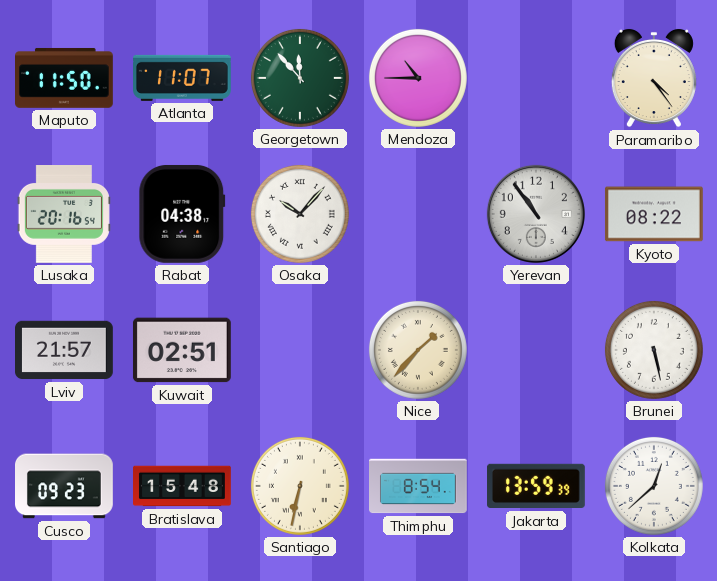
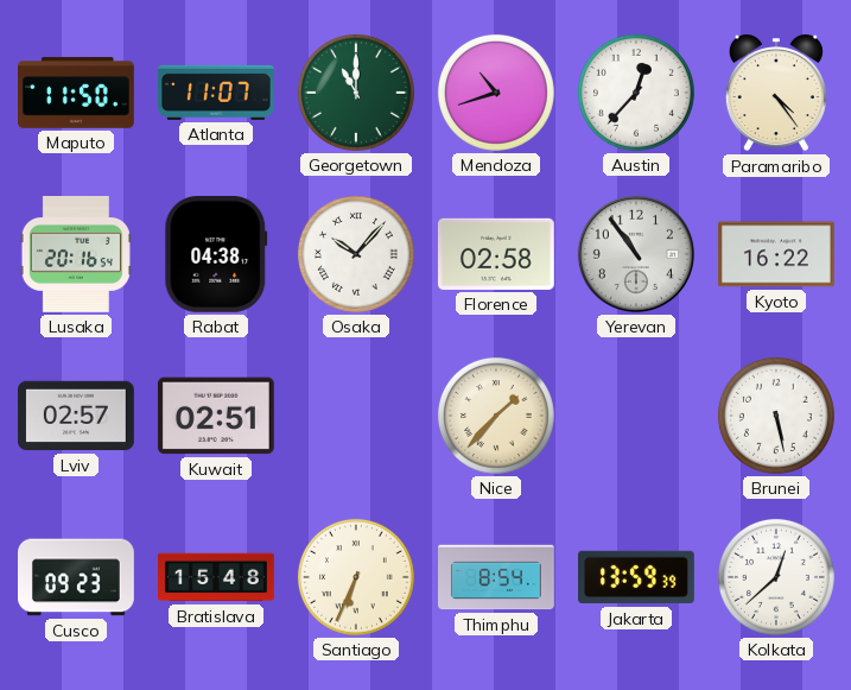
Georgetown: 11:53 -> 11:00 (356, 93)
Mendoza: 10:45 -> 10:42 (496, 93)
Austin: none -> 12:37 (636, 93)
Florence: none -> 02:58 (496, 254)
Kyoto: 08:22 -> 16:22 (776, 254)
Lviv: 21:57 -> 02:57 (77, 416)
Santiago: 6:32 -> 6:34 (356, 577)
